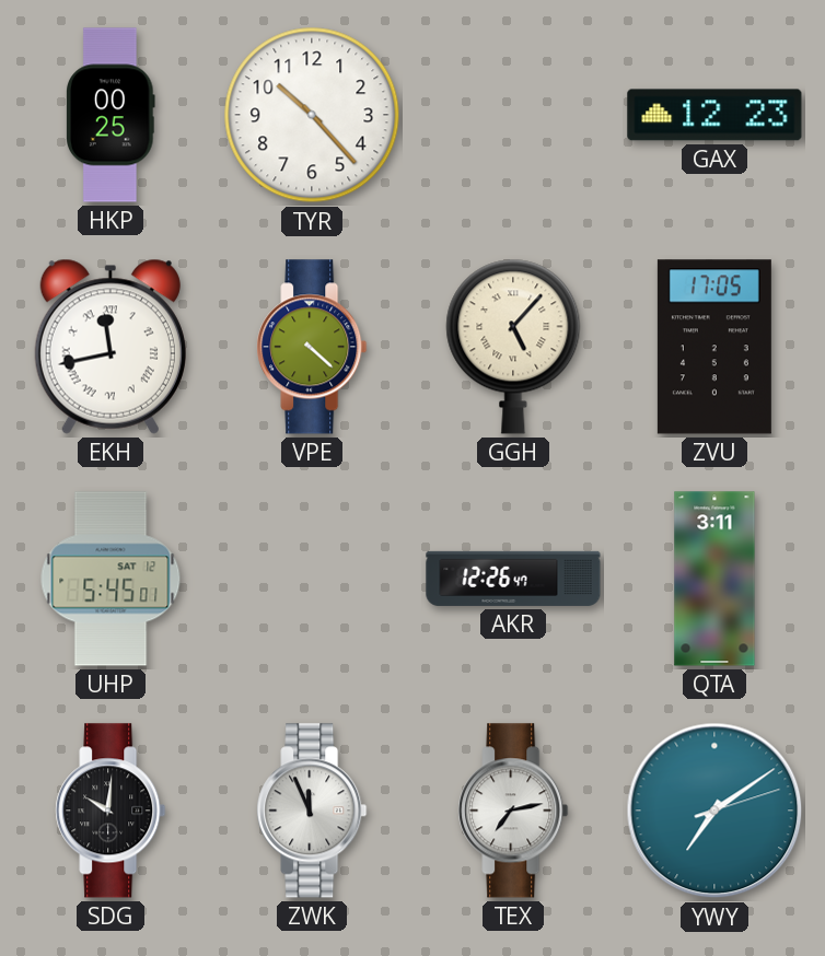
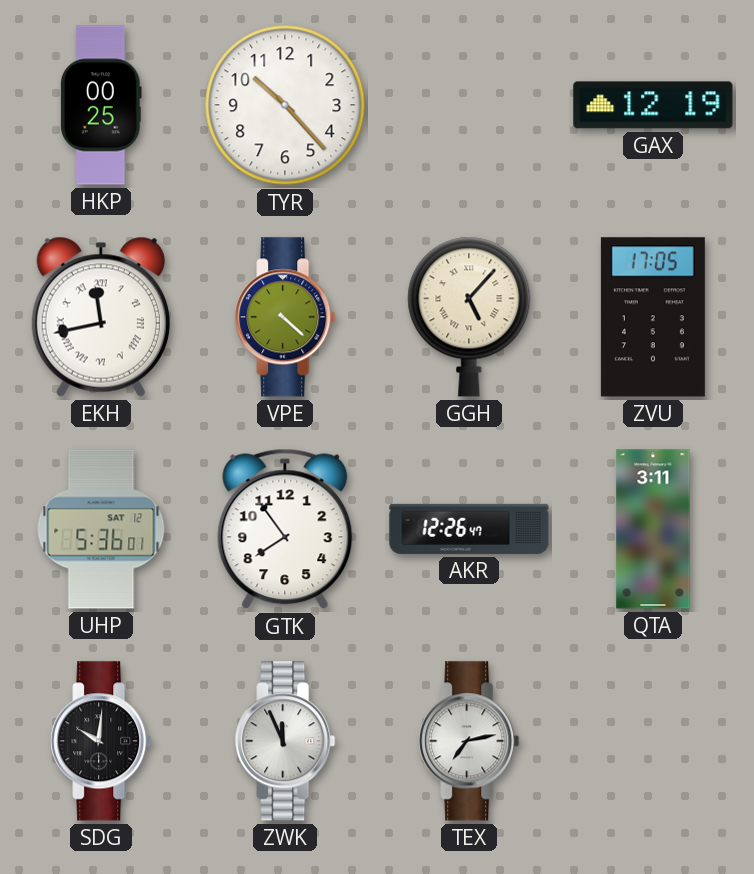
GAX: 12:23 -> 12:19 (653, 105)
UHP: 5:45 -> 5:36 (101, 529)
GTK: none -> 7:54 (285, 529)
YWY: 7:09 -> none (714, 811)
